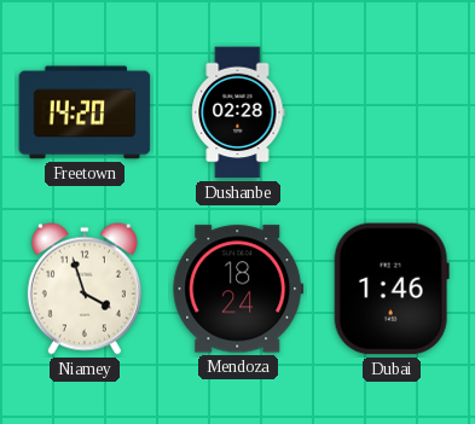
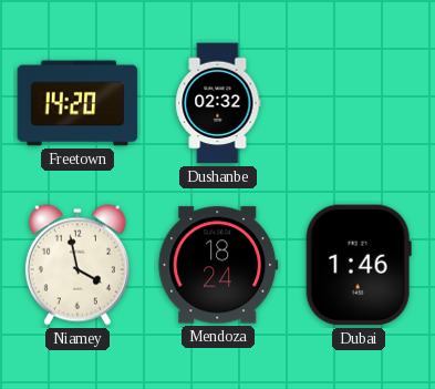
Dushanbe: 02:28 -> 02:32 (218, 103)
Niamey: 3:57 -> 3:58 (77, 265)
